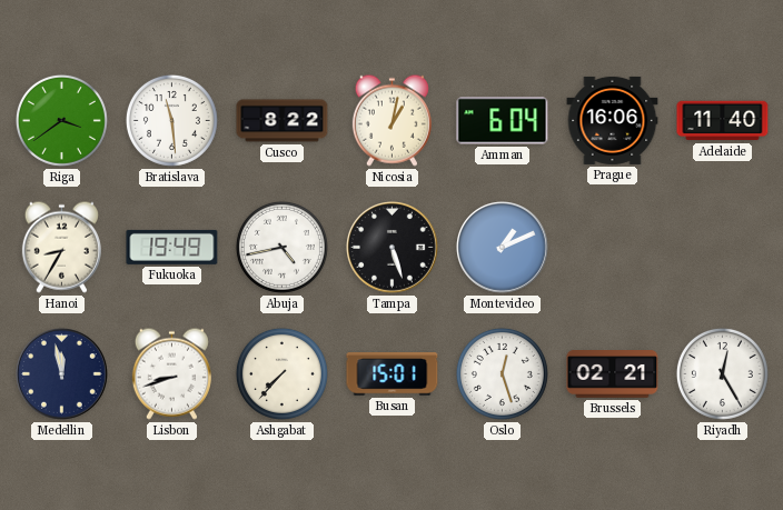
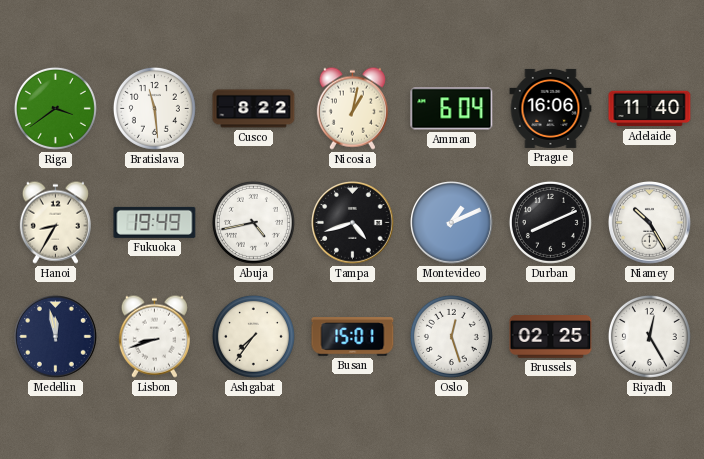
Tampa: 5:27 -> 4:42 (353, 223)
Durban: none -> 8:11 (550, 222)
Niamey: none -> 10:25 (650, 223)
Ashgabat: 7:37 -> 7:36 (253, 336)
Brussels: 02:21 -> 02:25 (551, 337)
